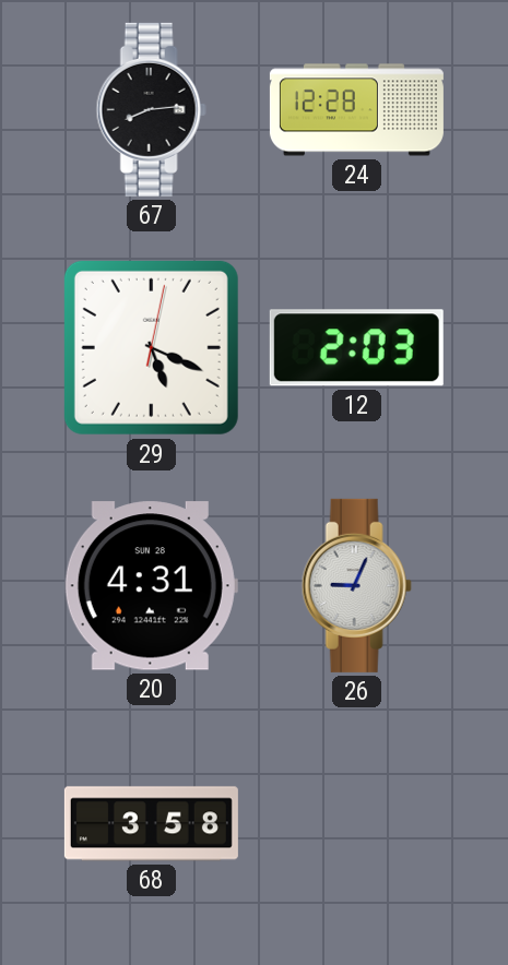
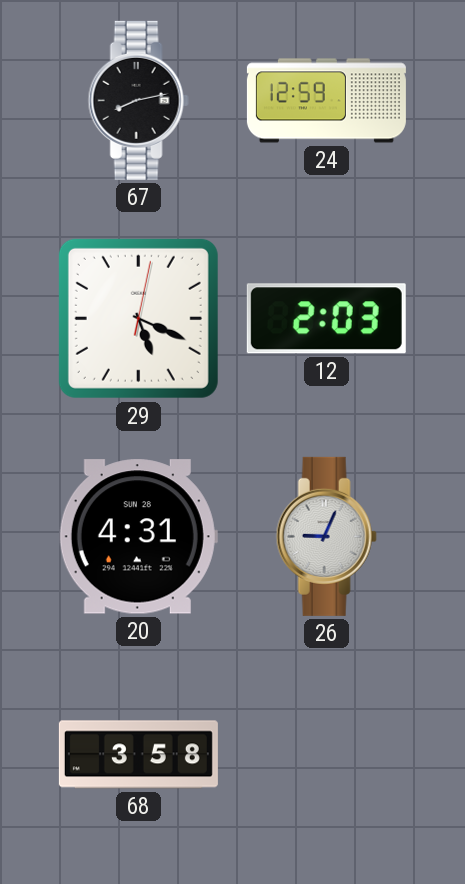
67: 8:14 -> 8:13 (138, 100)
24: 12:28 -> 12:59 (326, 101)
